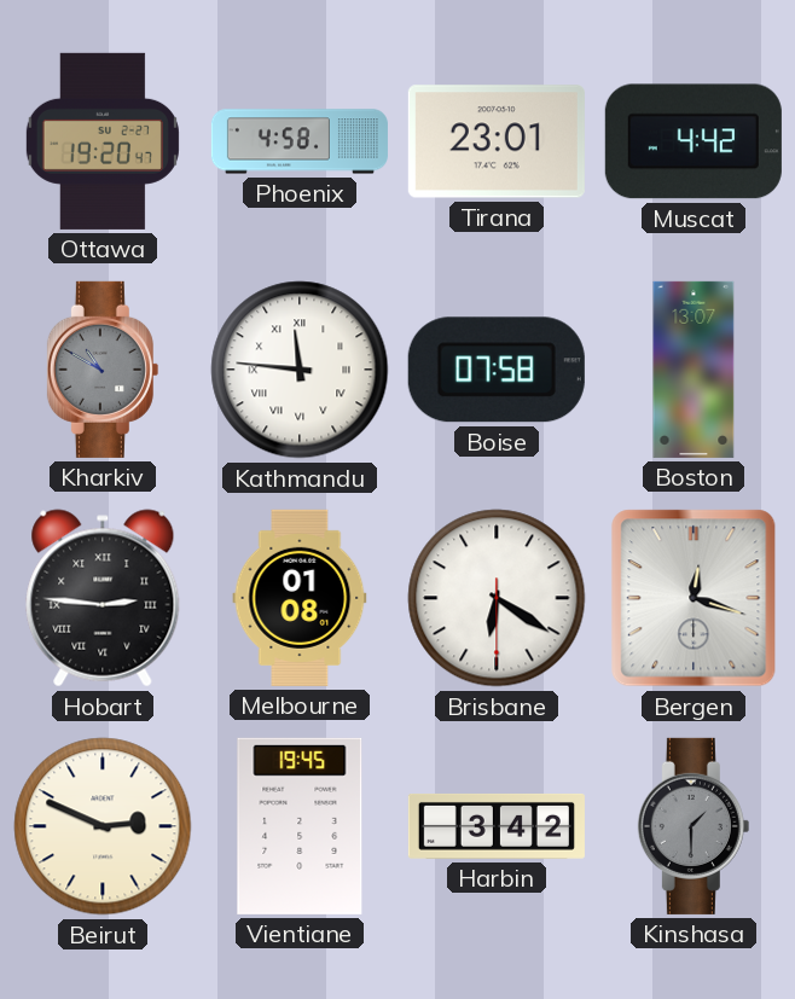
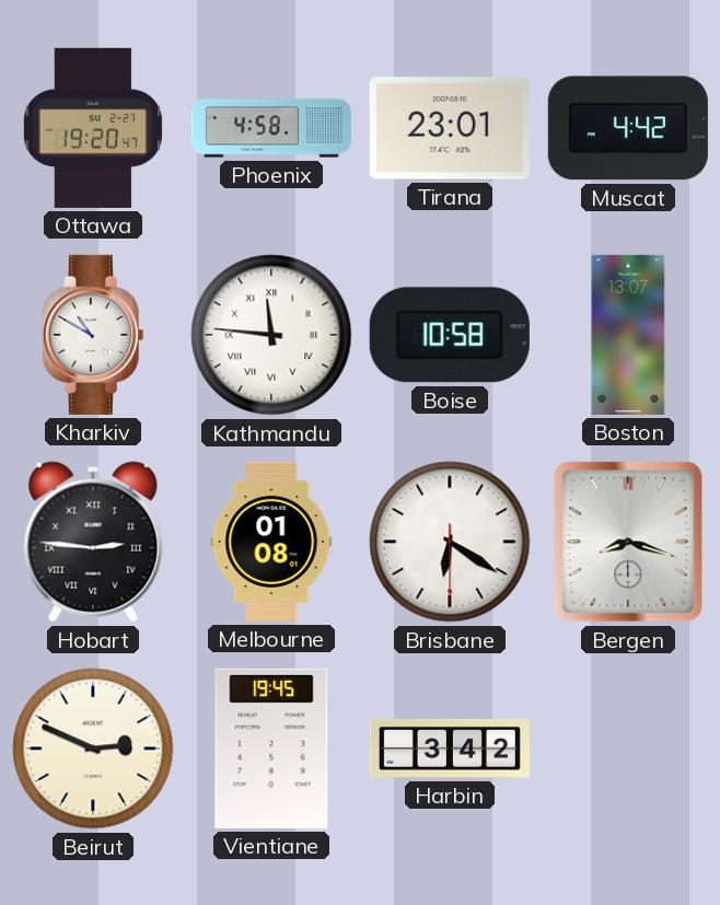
Kharkiv dial: grey -> white (93, 335)
Boise: 07:58 -> 10:58 (450, 335)
Bergen: 12:18 -> 8:18 (628, 542)
Kinshasa: 1:30 -> none (694, 826)
